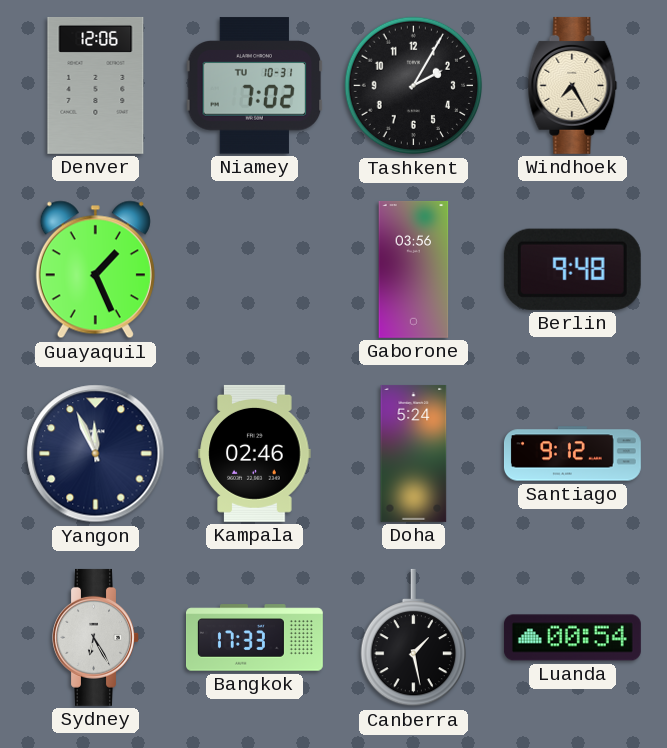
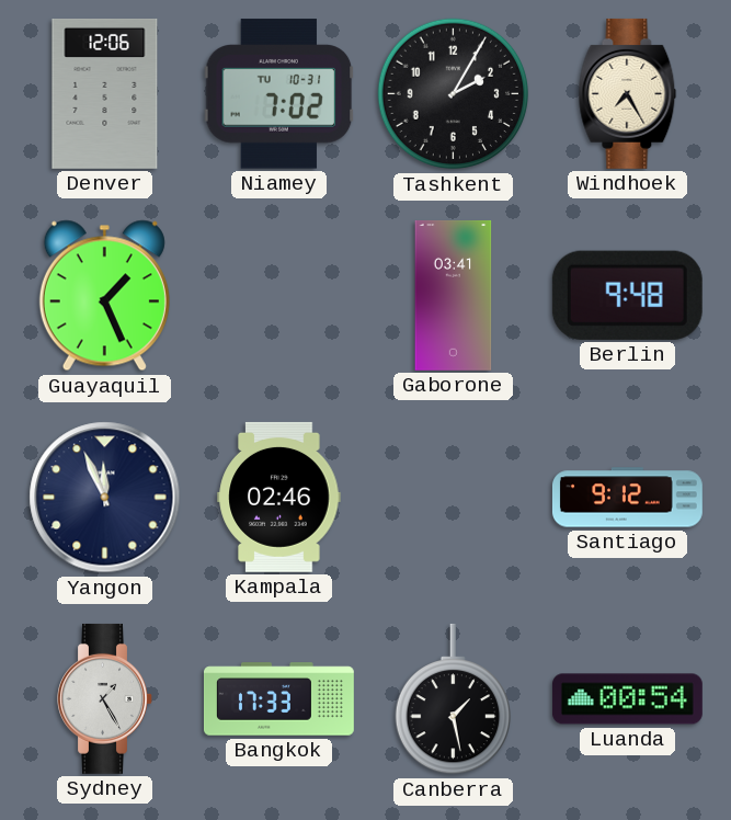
Gaborone: 03:56 -> 03:41 (454, 295)
Doha: 5:24 -> none (414, 453)
Sydney: 6:25 -> 1:25 (105, 698)
